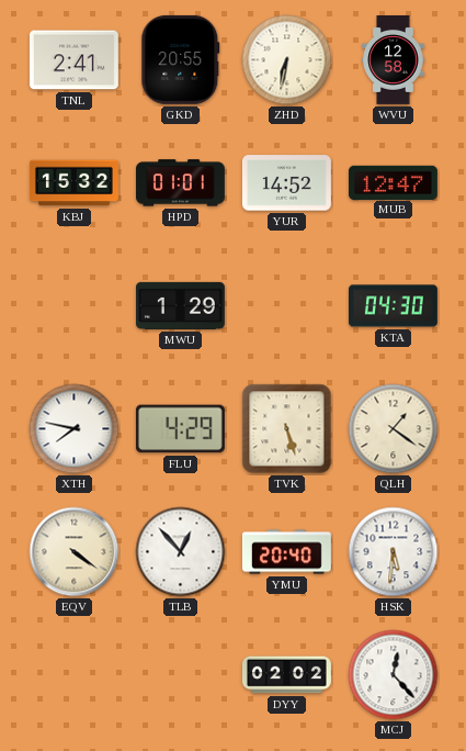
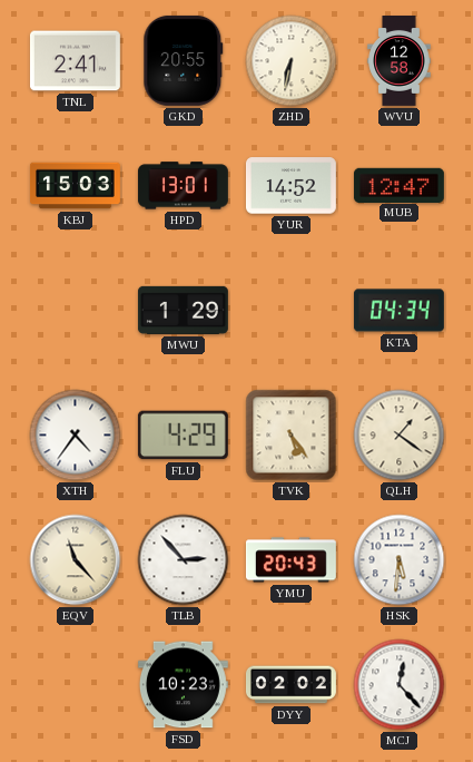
KBJ: 15:32 -> 15:03 (76, 186)
HPD: 01:01 -> 13:01 (183, 186)
KTA: 04:30 -> 04:34 (398, 311)
XTH: 7:47 -> 4:36 (76, 436)
TVK: 5:27 -> 5:24 (292, 436)
EQV: 4:21 -> 11:23 (76, 560)
TLB: 12:53 -> 2:53 (184, 560)
YMU: 20:40 -> 20:43 (290, 560)
FSD: none -> 10:23 (183, 685)
